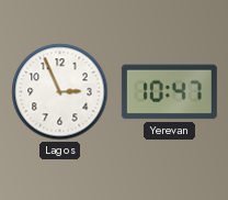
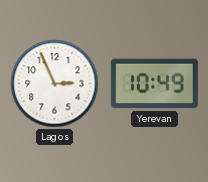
Yerevan: 10:47 -> 10:49 (154, 84)
